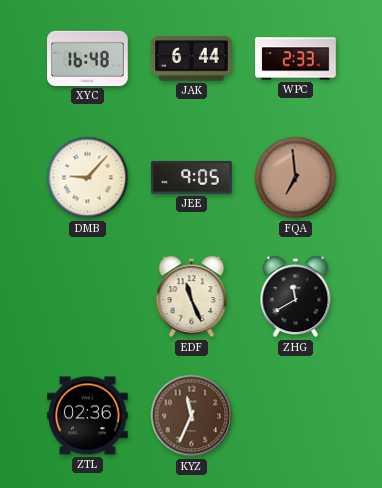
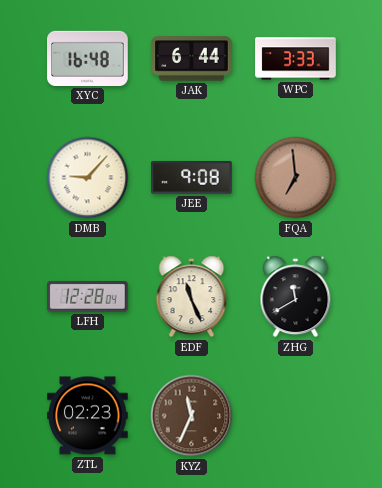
WPC: 2:33 -> 3:33 (296, 59)
JEE: 9:05 -> 9:08 (192, 178)
LFH: none -> 12:28 (88, 297)
ZTL: 02:36 -> 02:23 (88, 416)
